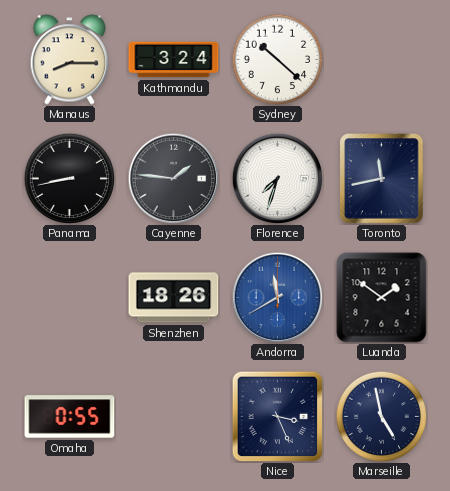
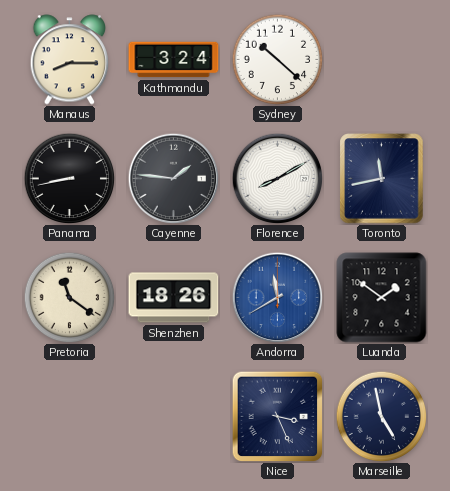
Florence: 7:33 -> 8:10 (277, 178)
Pretoria: none -> 11:21 (69, 297)
Omaha: 0:55 -> none (70, 417)
